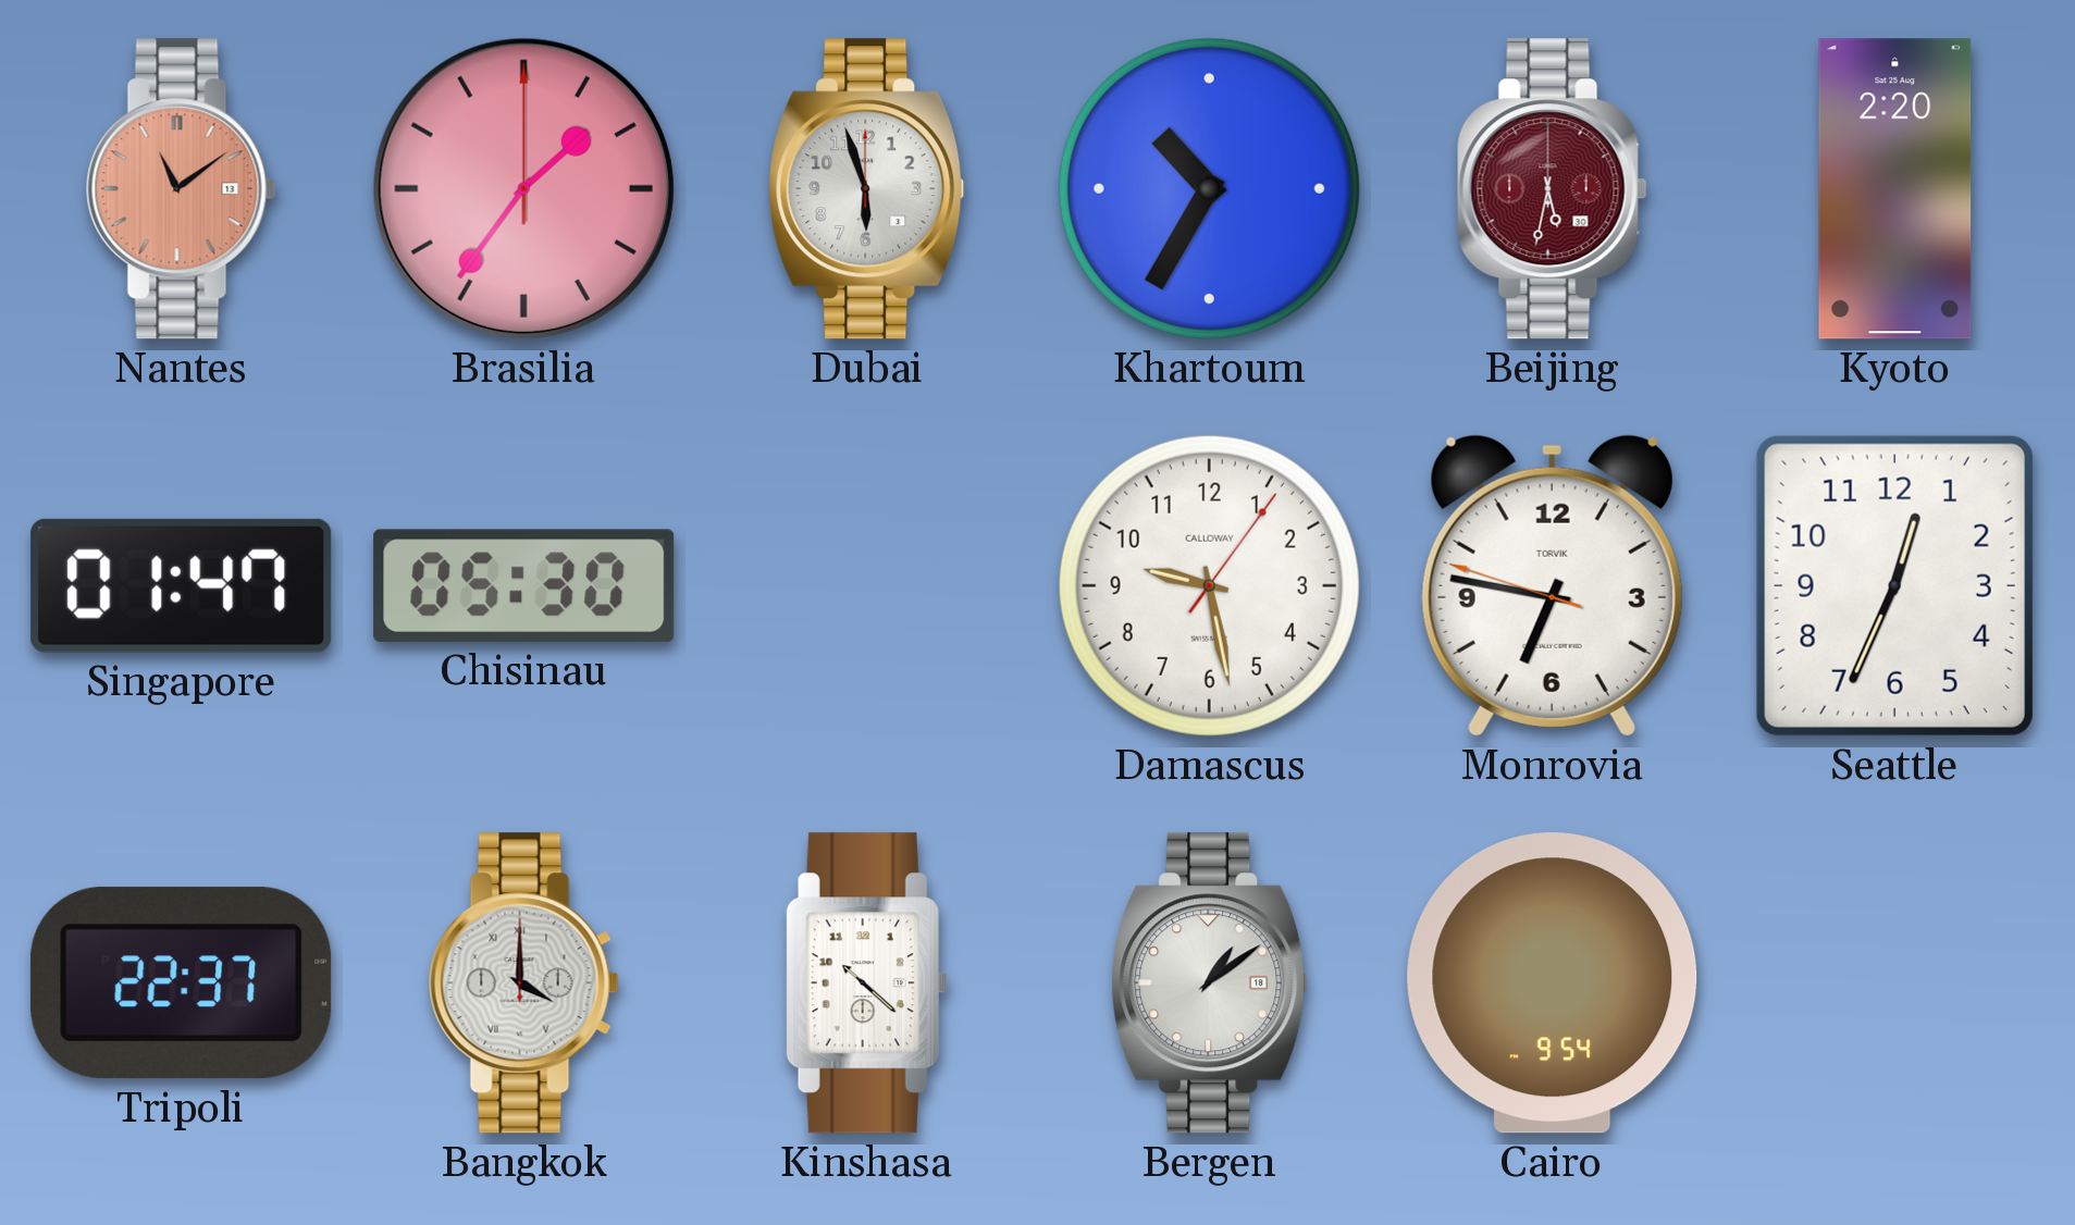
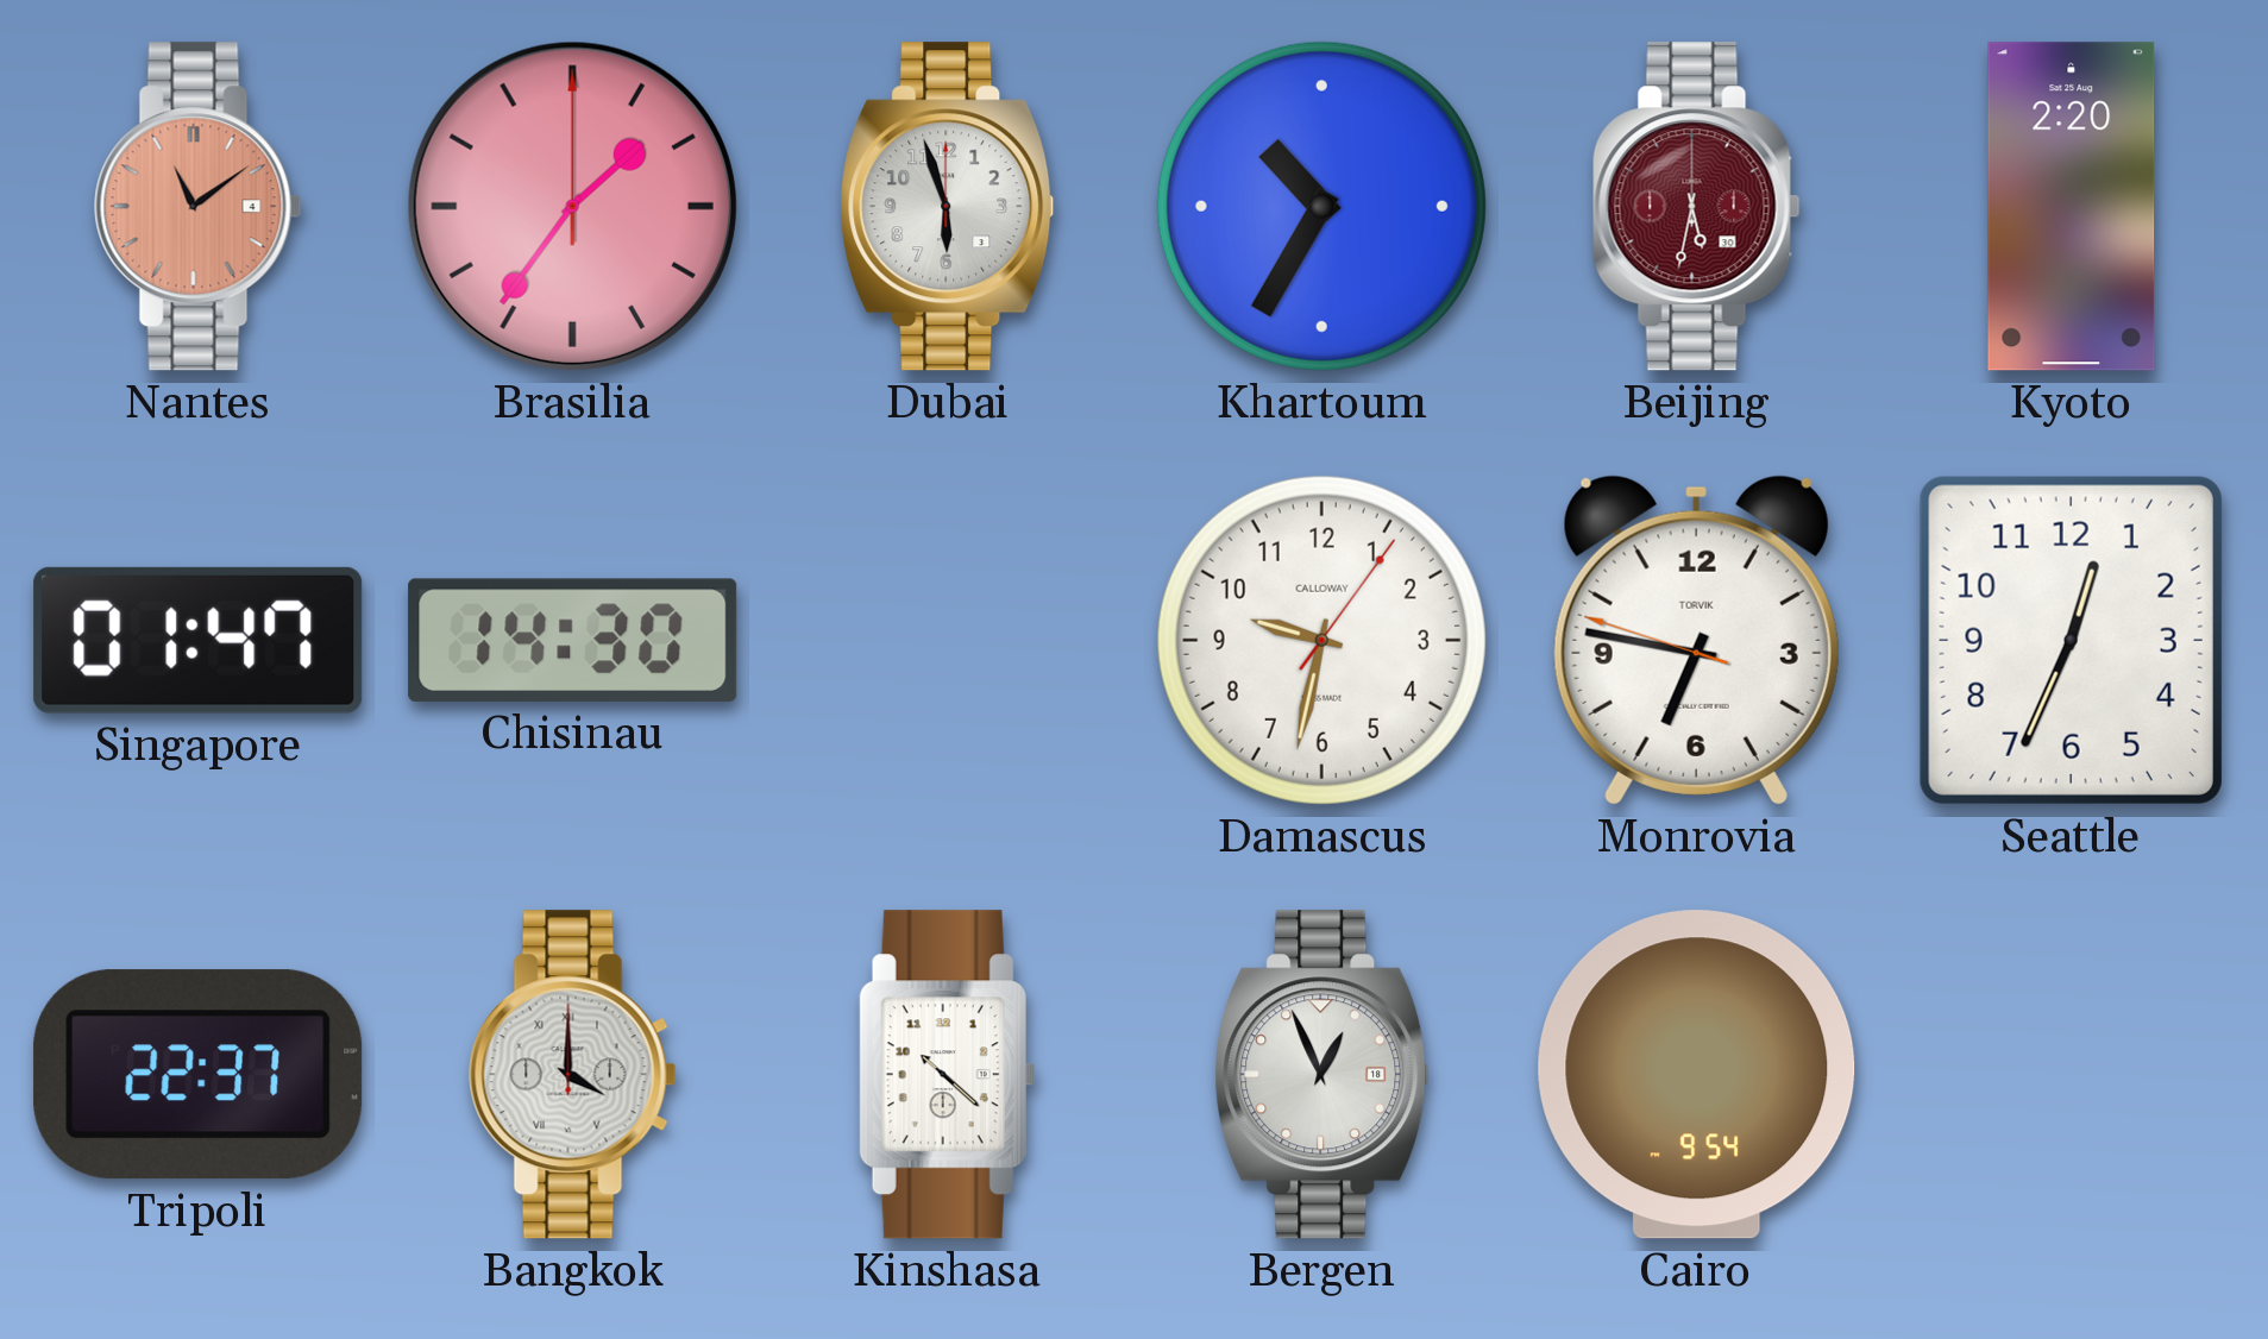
Nantes date: 13 -> 4 (197, 207)
Chisinau: 05:30 -> 14:30 (573, 640)
Damascus: 9:28 -> 9:32 (1321, 640)
Bergen: 1:09 -> 12:56 (1323, 1075)
